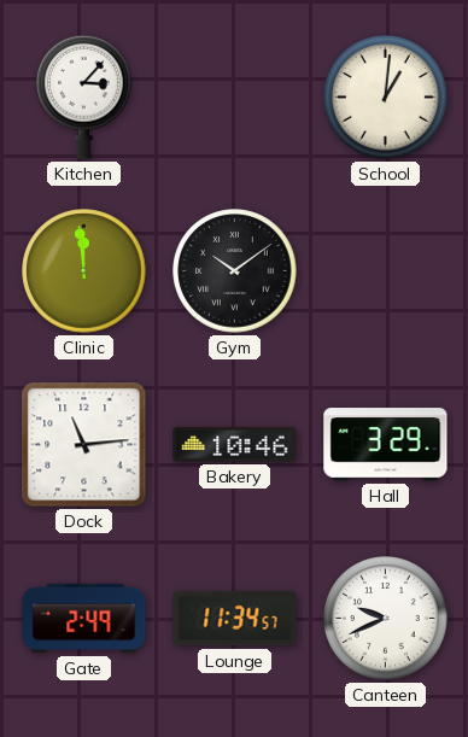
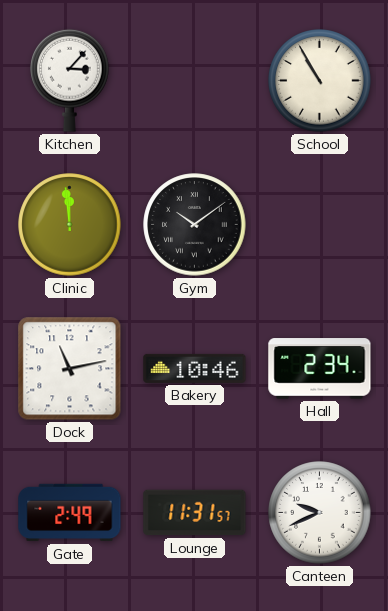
School: 1:01 -> 10:55 (320, 81)
Dock: 11:14 -> 11:13 (70, 369)
Hall: 3:29 -> 2:34 (320, 369)
Lounge: 11:34 -> 11:31 (195, 513)
